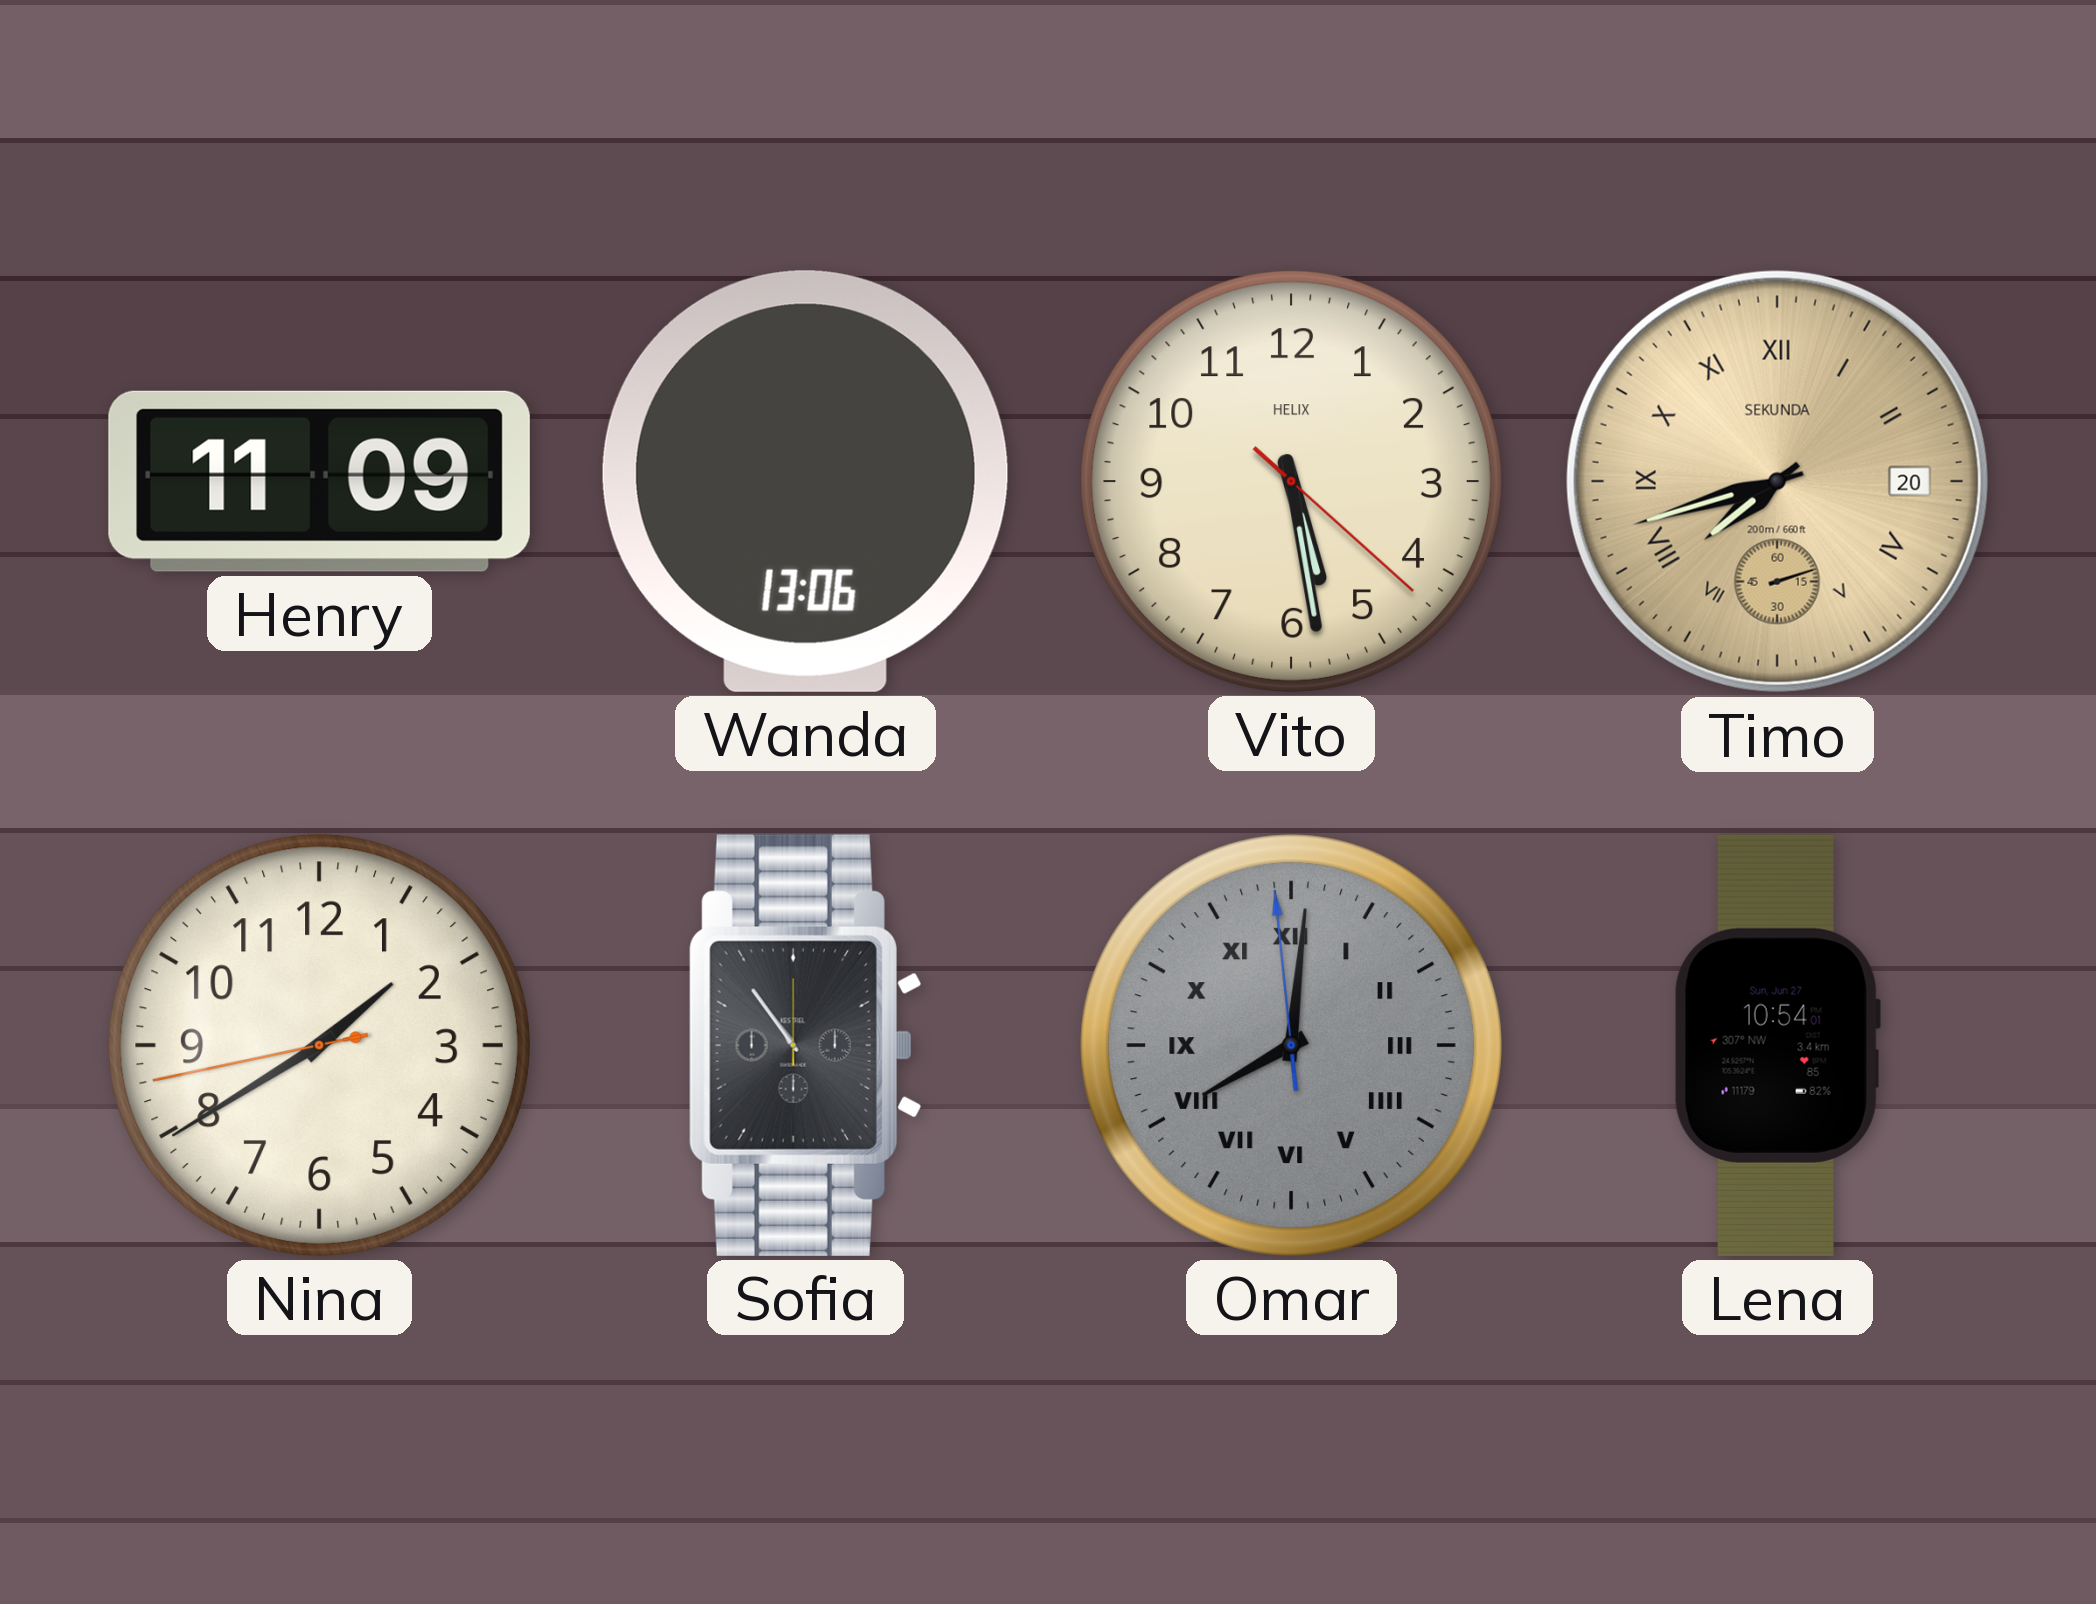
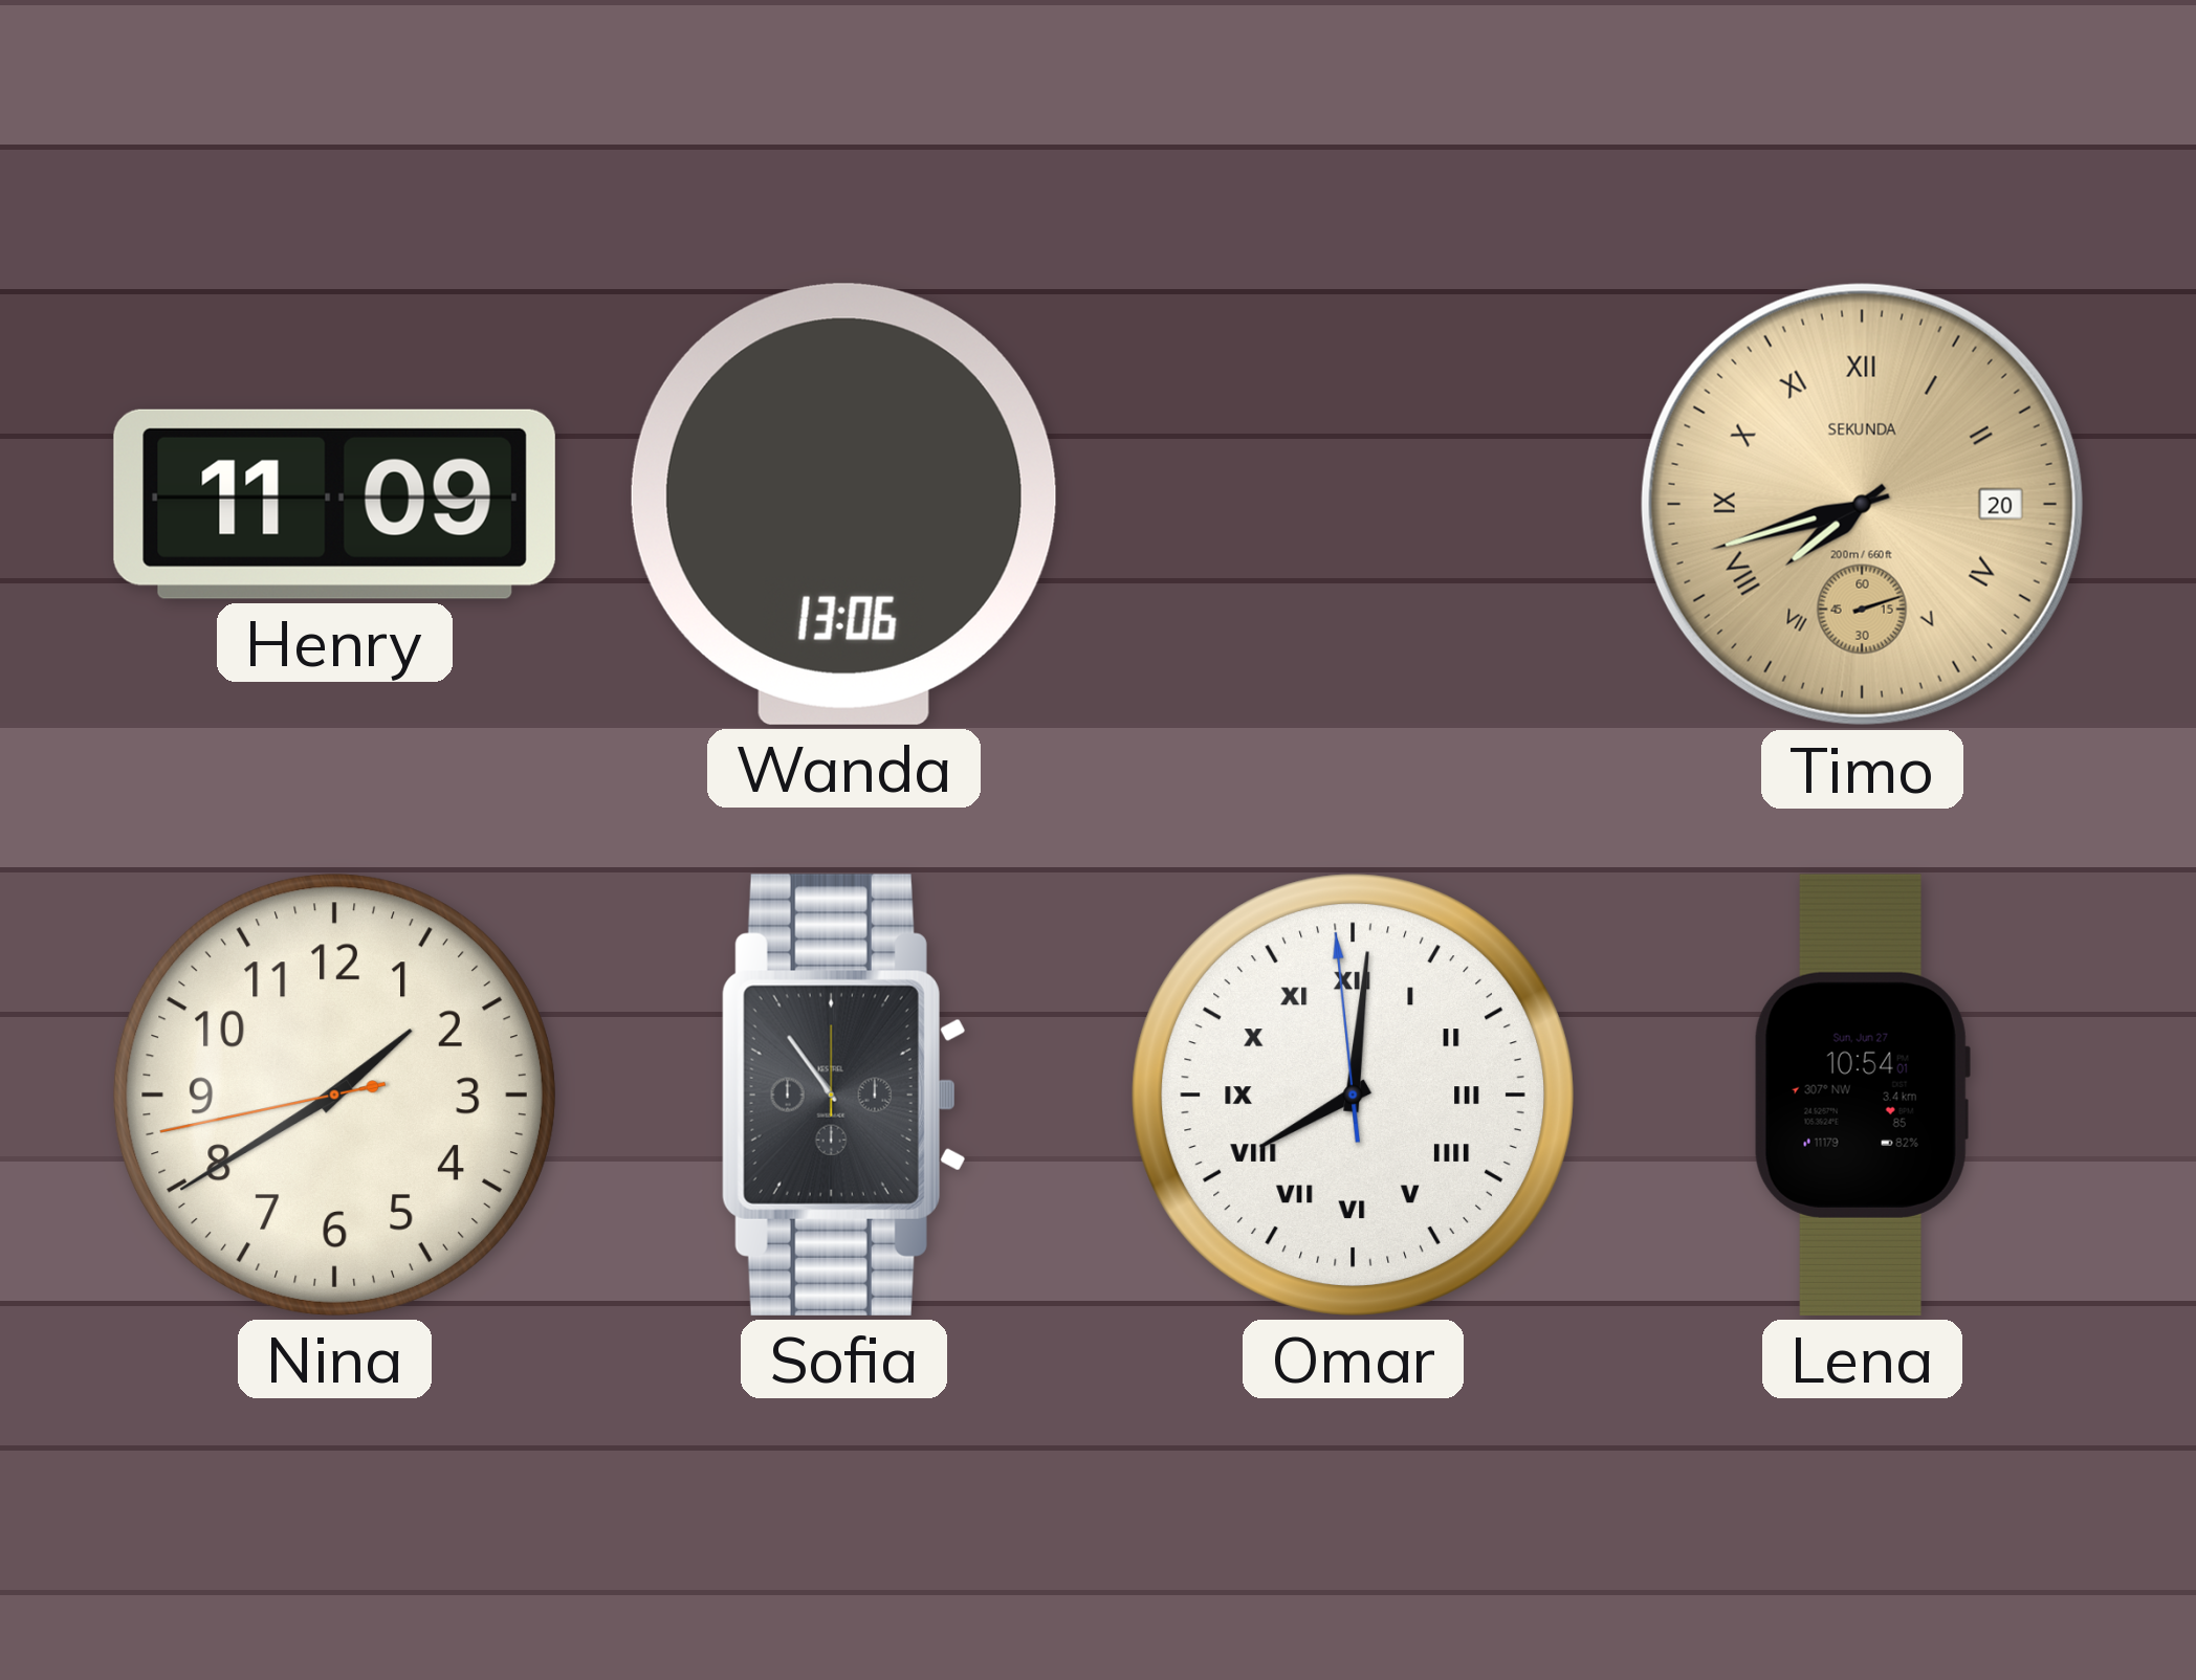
Vito: 5:28 -> none (1291, 481)
Omar dial: grey -> white (1353, 1095)
